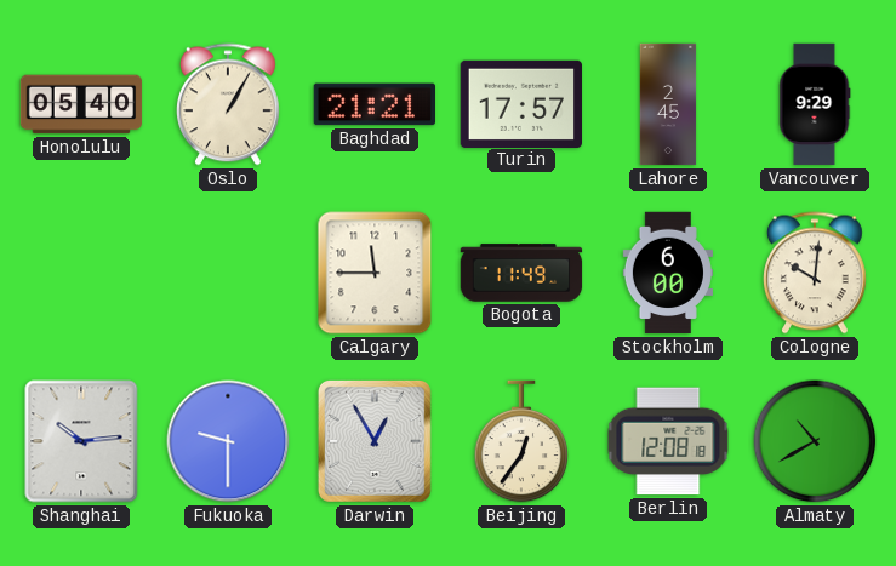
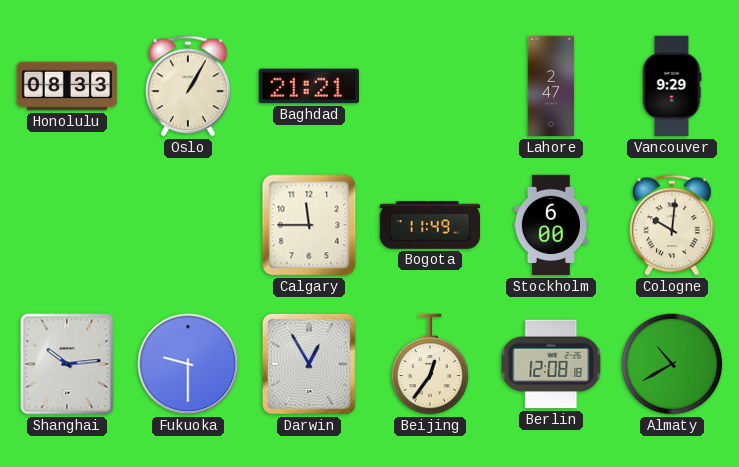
Honolulu: 05:40 -> 08:33 (67, 86)
Turin: 17:57 -> none (520, 103)
Lahore: 2:45 -> 2:47 (551, 86)
